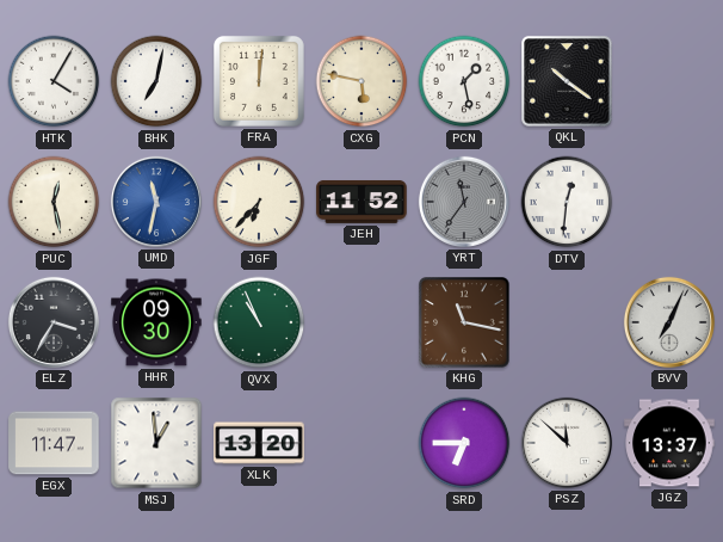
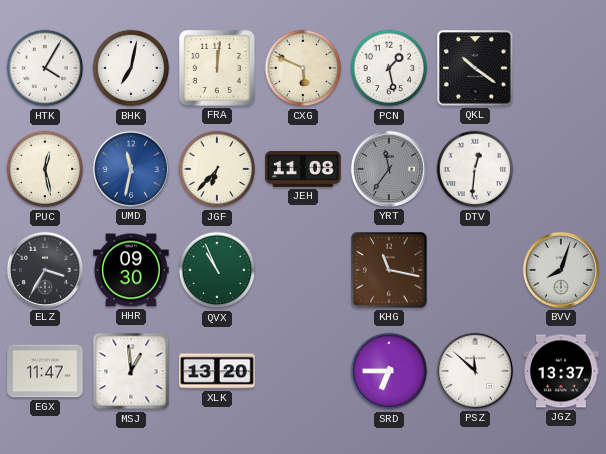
CXG: 5:47 -> 5:49 (303, 68)
JEH: 11:52 -> 11:08 (303, 169)
BVV: 7:04 -> 8:03 (561, 270)
